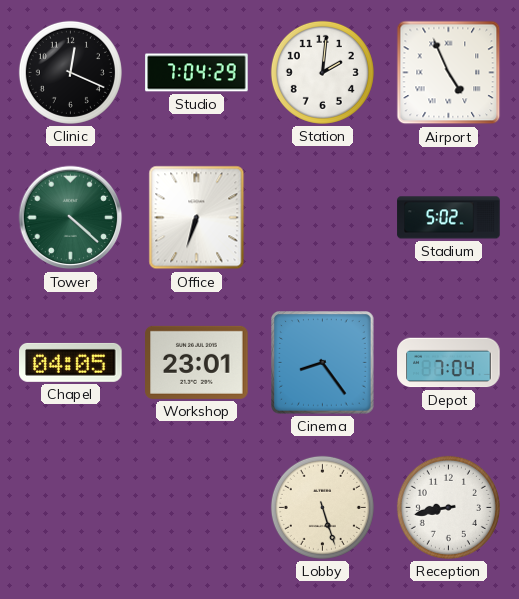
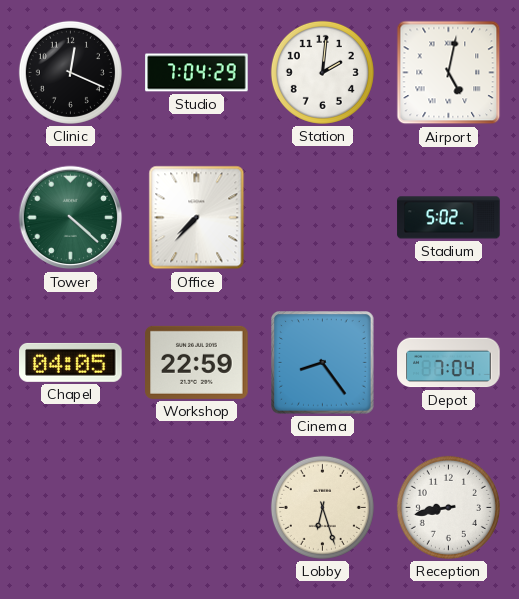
Airport: 4:56 -> 5:02 (449, 73)
Office: 6:33 -> 7:37 (197, 218)
Workshop: 23:01 -> 22:59 (197, 362)
Lobby: 5:27 -> 6:27 (322, 507)
